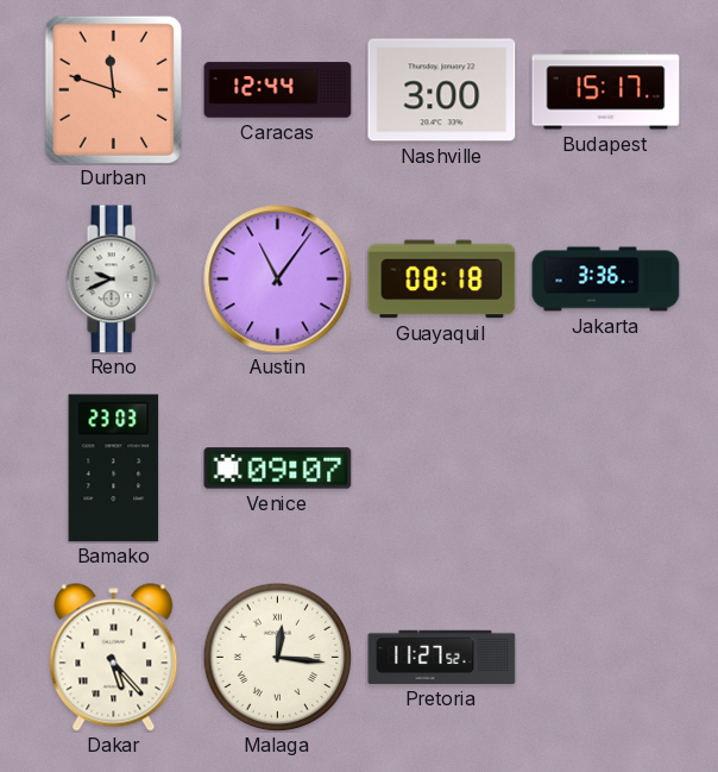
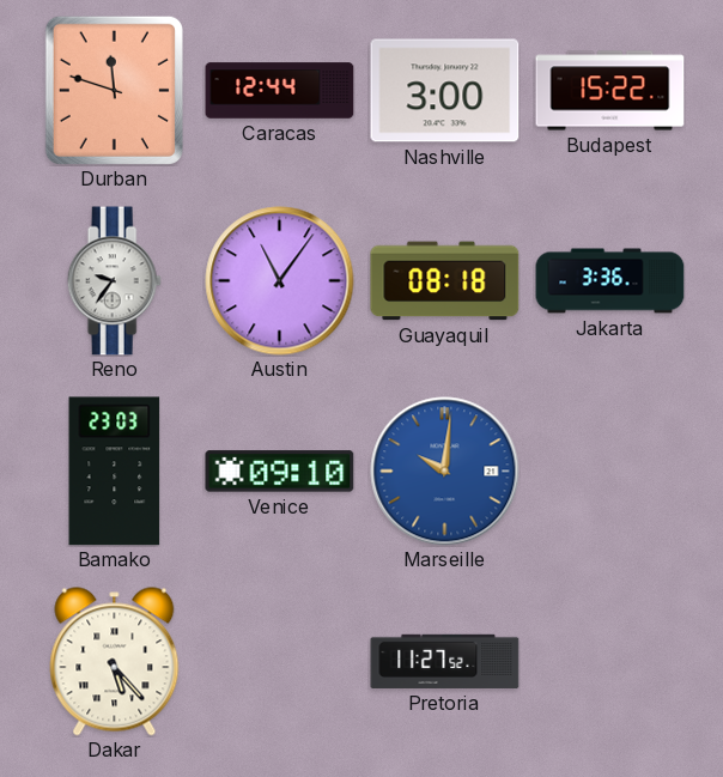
Budapest: 15:17 -> 15:22 (610, 91)
Reno: 9:41 -> 9:36 (114, 281)
Venice: 09:07 -> 09:10 (280, 472)
Marseille: none -> 10:01 (445, 472)
Malaga: 12:16 -> none (277, 657)
